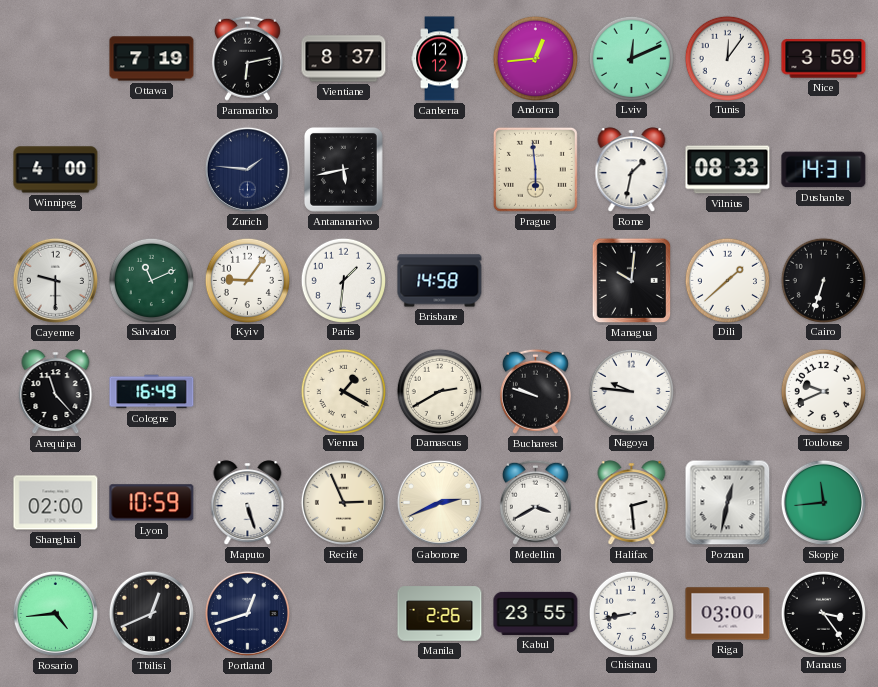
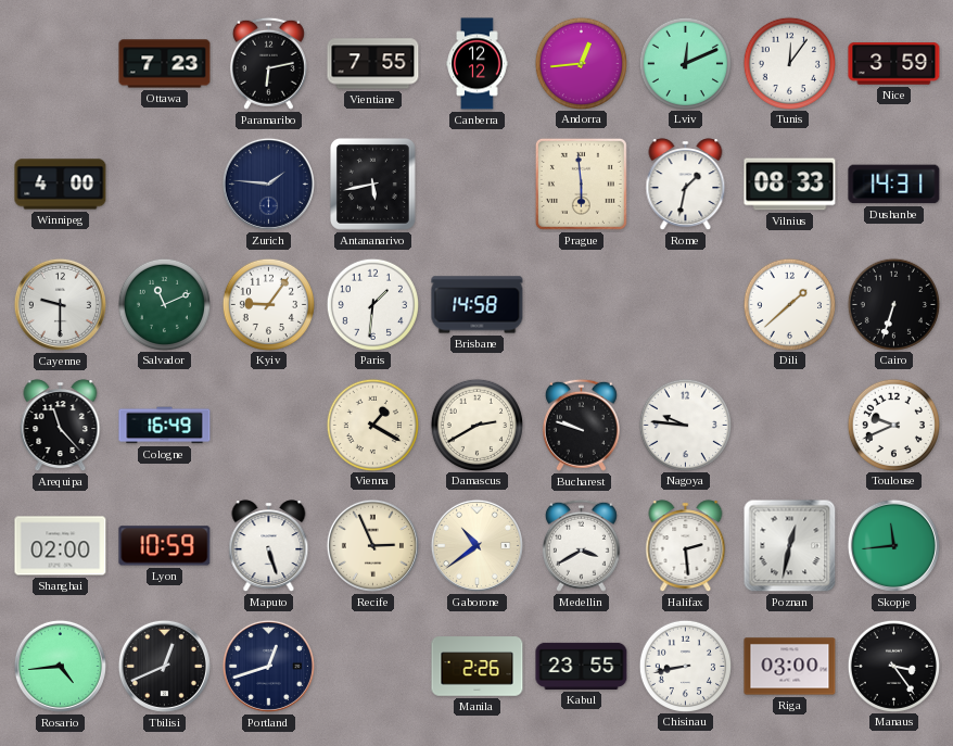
Ottawa: 7:19 -> 7:23 (165, 64)
Vientiane: 8:37 -> 7:55 (373, 64)
Managua: 10:01 -> none (632, 281)
Gaborone: 2:41 -> 10:39 (476, 545)
